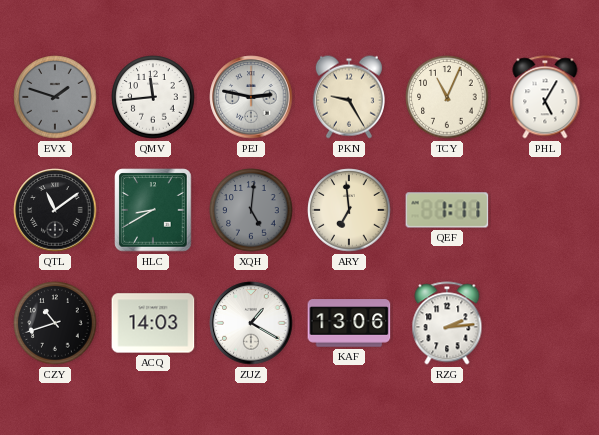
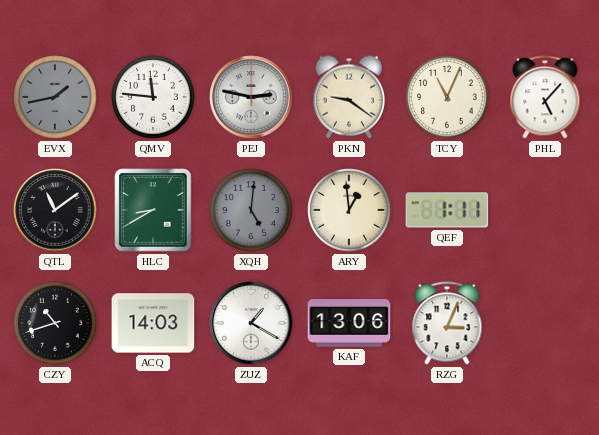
EVX: 1:48 -> 1:43 (55, 97)
QMV: 11:44 -> 11:46 (153, 97)
PKN: 9:25 -> 9:21 (349, 97)
PHL: 5:05 -> 5:07 (545, 97)
ARY: 6:59 -> 12:59 (349, 210)
RZG: 2:14 -> 3:04 (447, 323)
